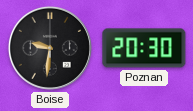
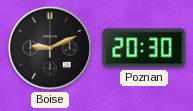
Boise: 9:31 -> 9:11 (50, 48)
